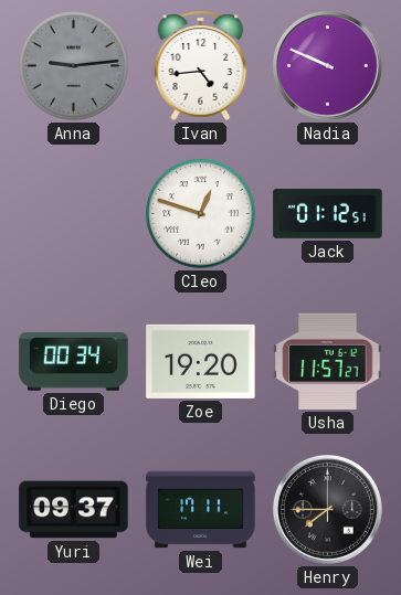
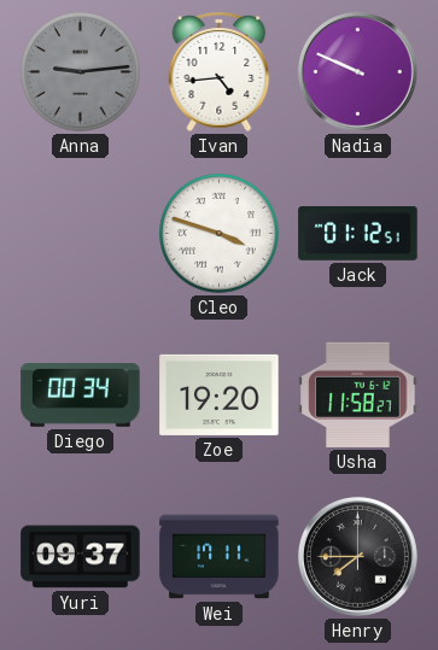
Cleo: 12:48 -> 3:48 (220, 234)
Usha: 11:57 -> 11:58 (358, 394)
